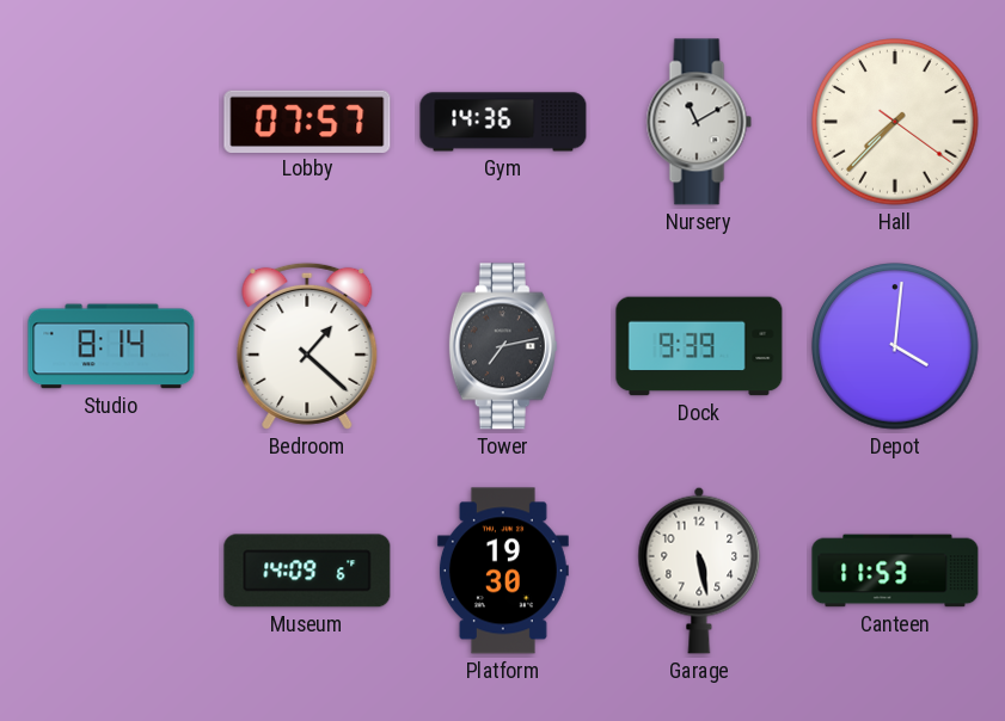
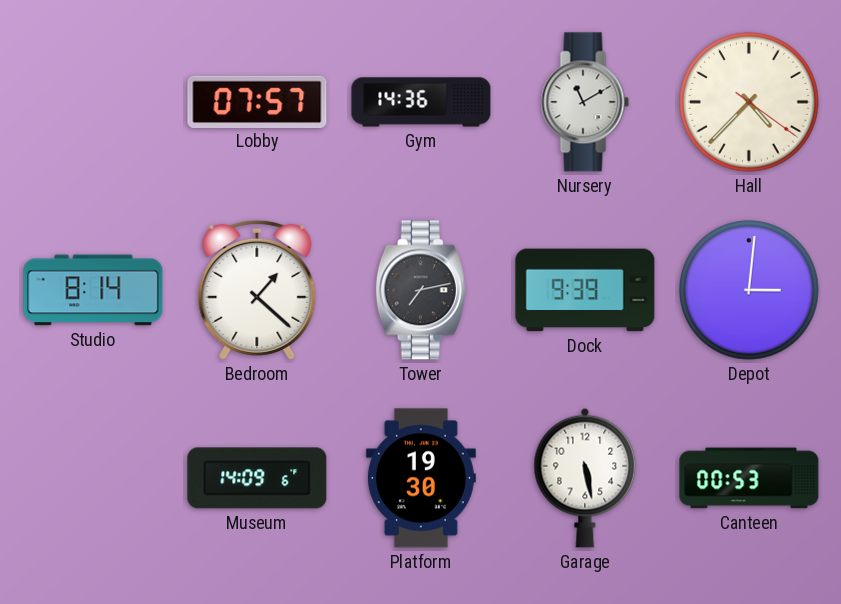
Hall: 7:37 -> 4:37 (749, 102)
Depot: 4:01 -> 3:01 (749, 290)
Canteen: 11:53 -> 00:53 (749, 478)
